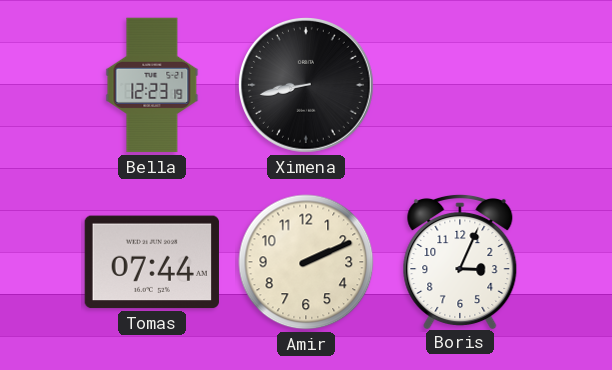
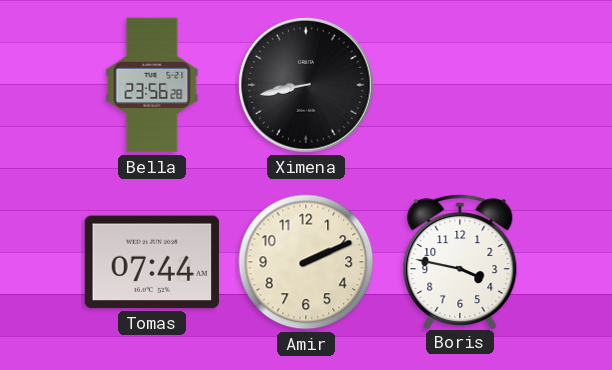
Bella: 12:23 -> 23:56 (152, 85)
Boris: 3:04 -> 3:47 (460, 261)
